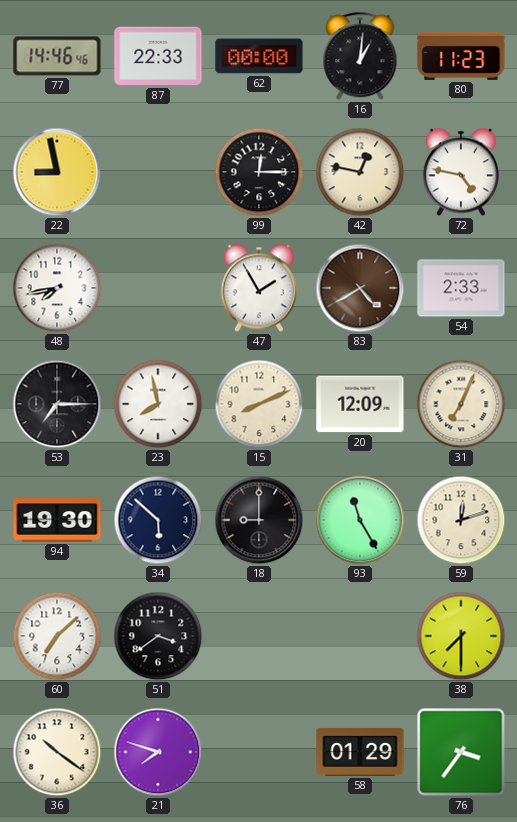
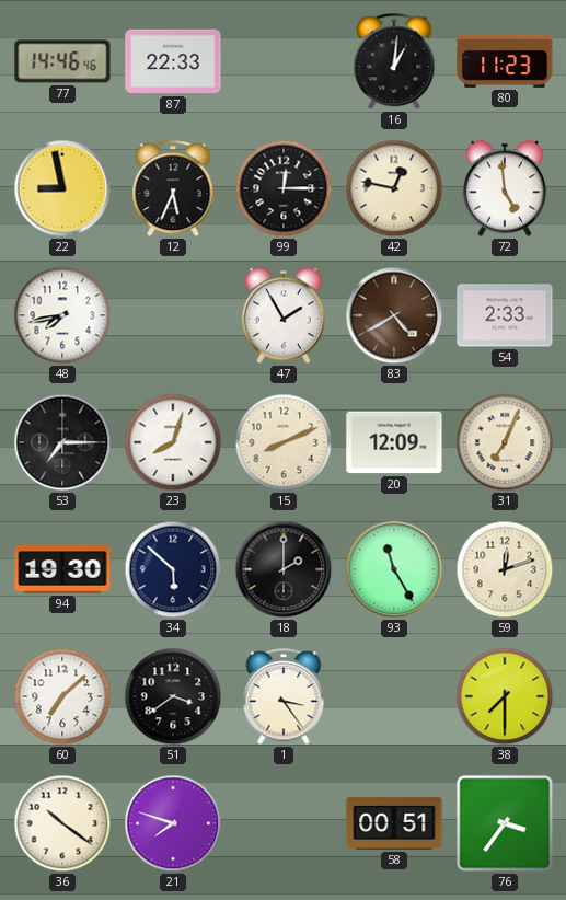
62: 00:00 -> none (259, 56)
12: none -> 5:34 (173, 189)
72: 4:47 -> 4:59 (505, 188)
23: 7:58 -> 8:03 (173, 442)
18: 9:00 -> 2:00 (284, 569)
1: none -> 3:24 (284, 697)
58: 01:29 -> 00:51 (394, 823)
